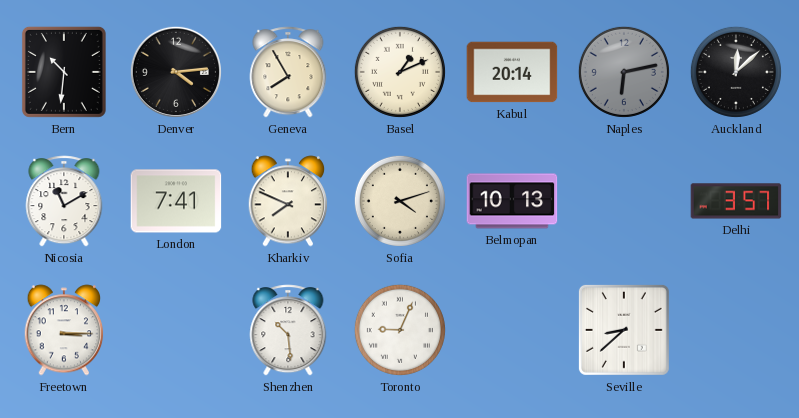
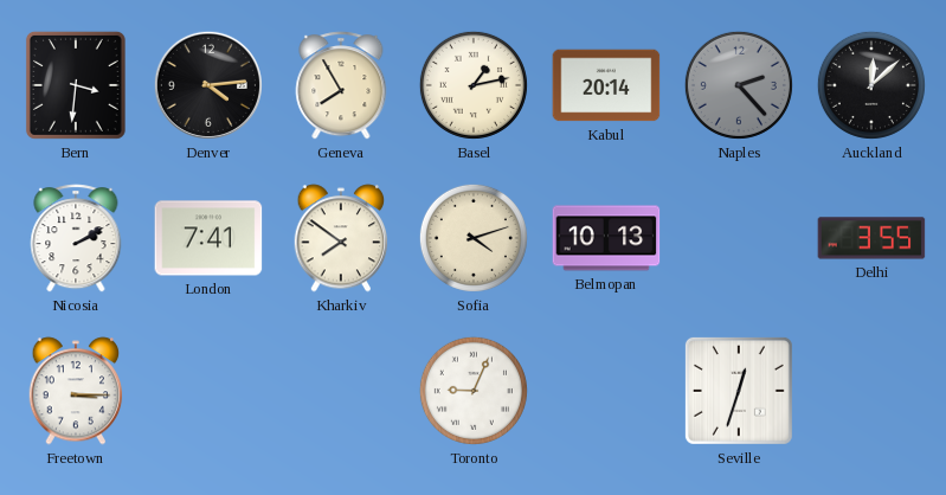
Bern: 10:31 -> 3:31 (76, 85)
Basel: 1:11 -> 1:13 (474, 85)
Naples: 6:13 -> 2:23 (739, 85)
Nicosia: 11:10 -> 2:10 (76, 238)
Kharkiv: 7:49 -> 7:51 (341, 238)
Delhi: 3:57 -> 3:55 (871, 238)
Shenzhen: 10:29 -> none (288, 330)
Seville: 8:38 -> 12:33 (739, 391)
